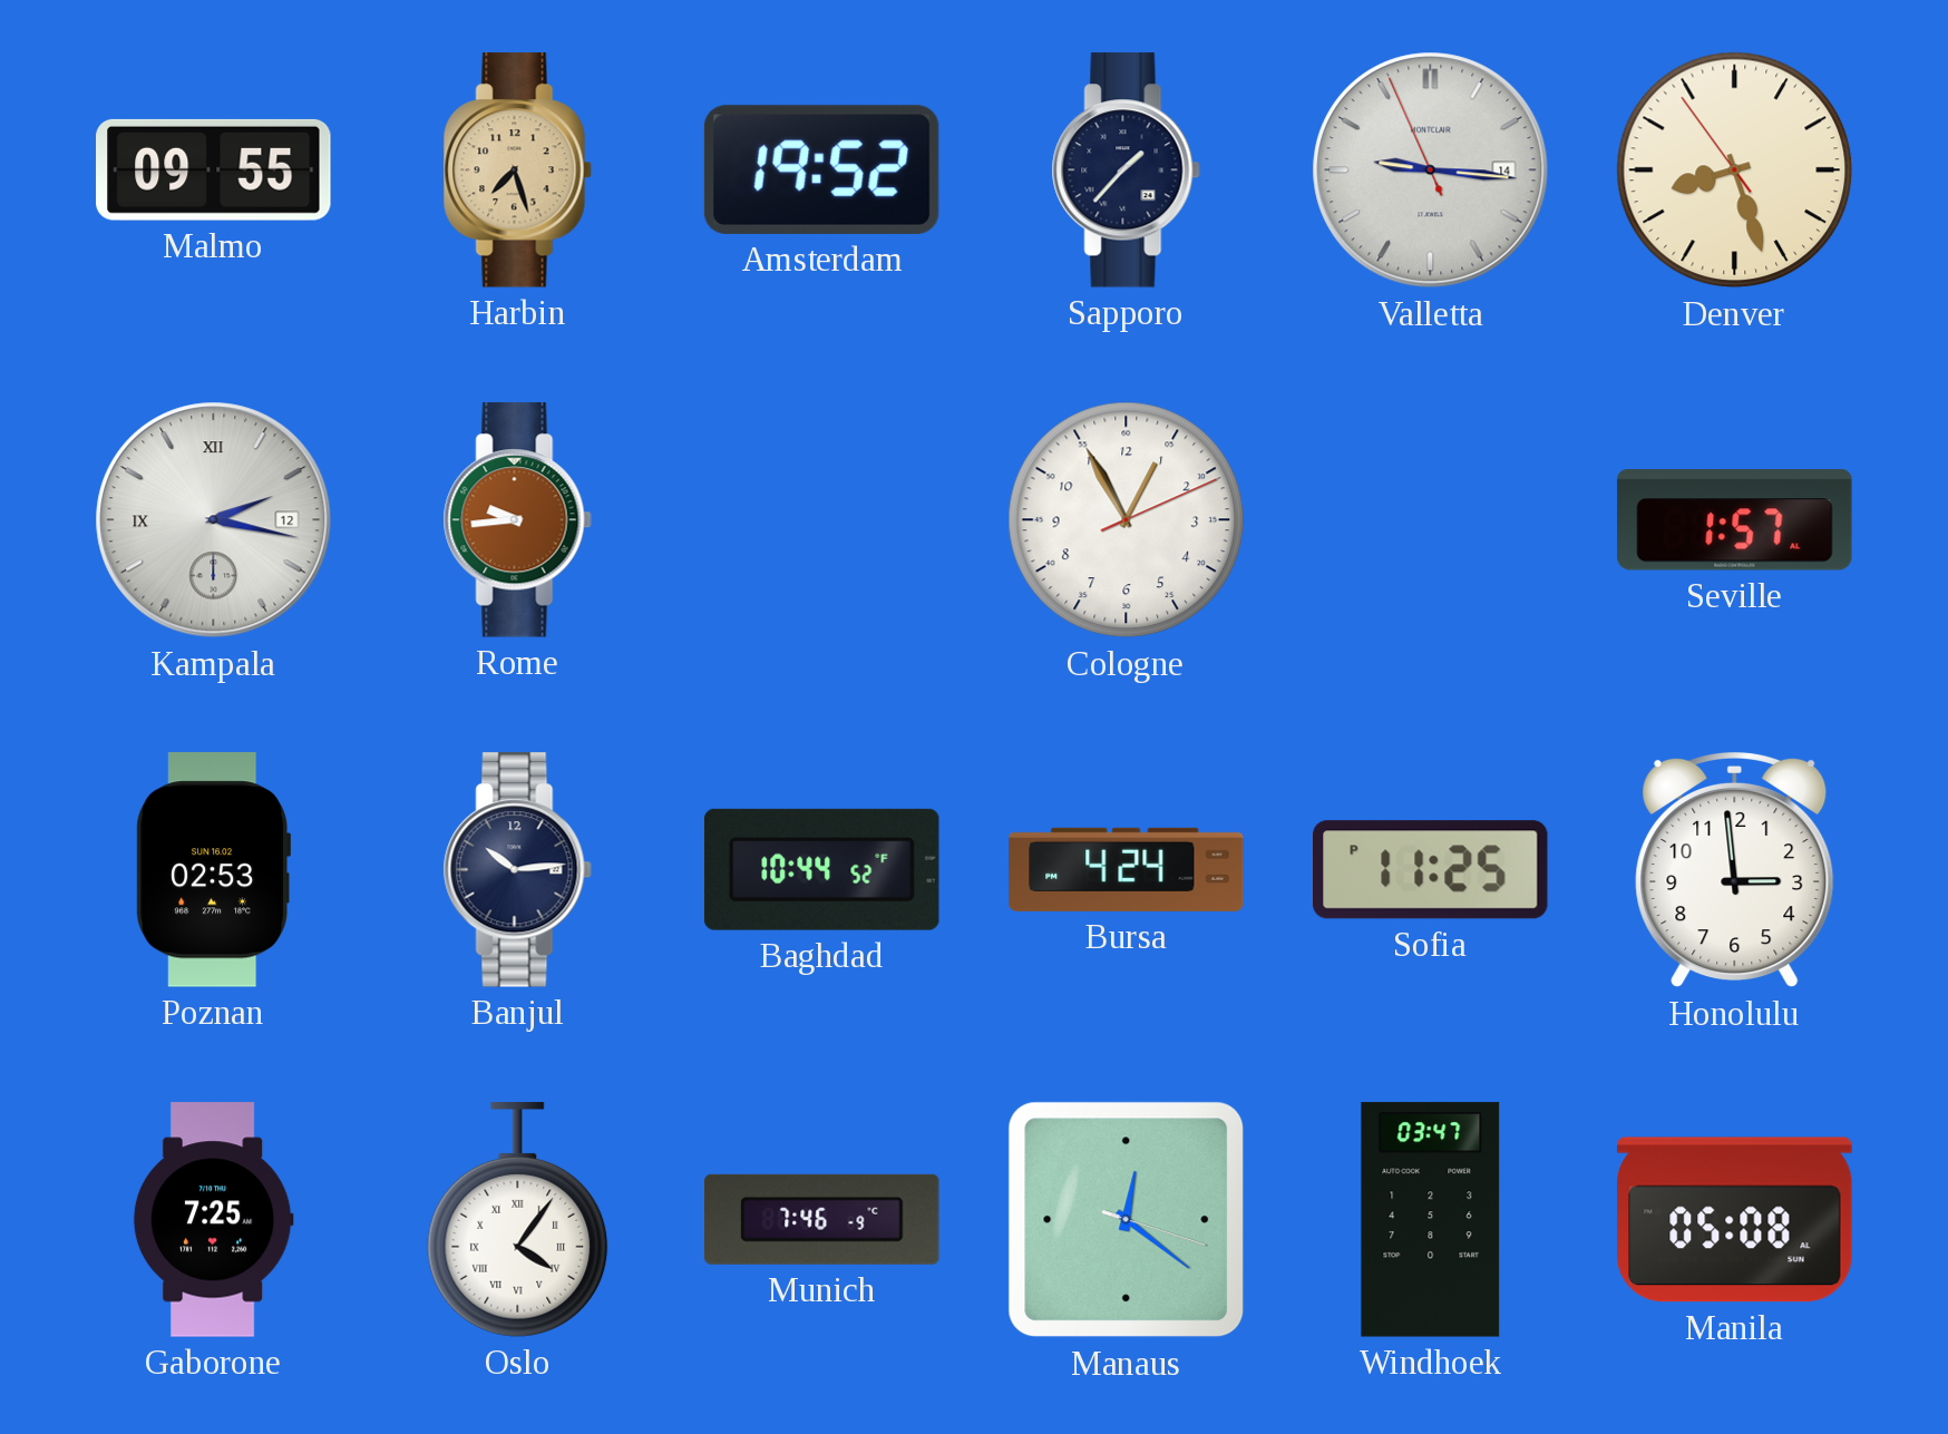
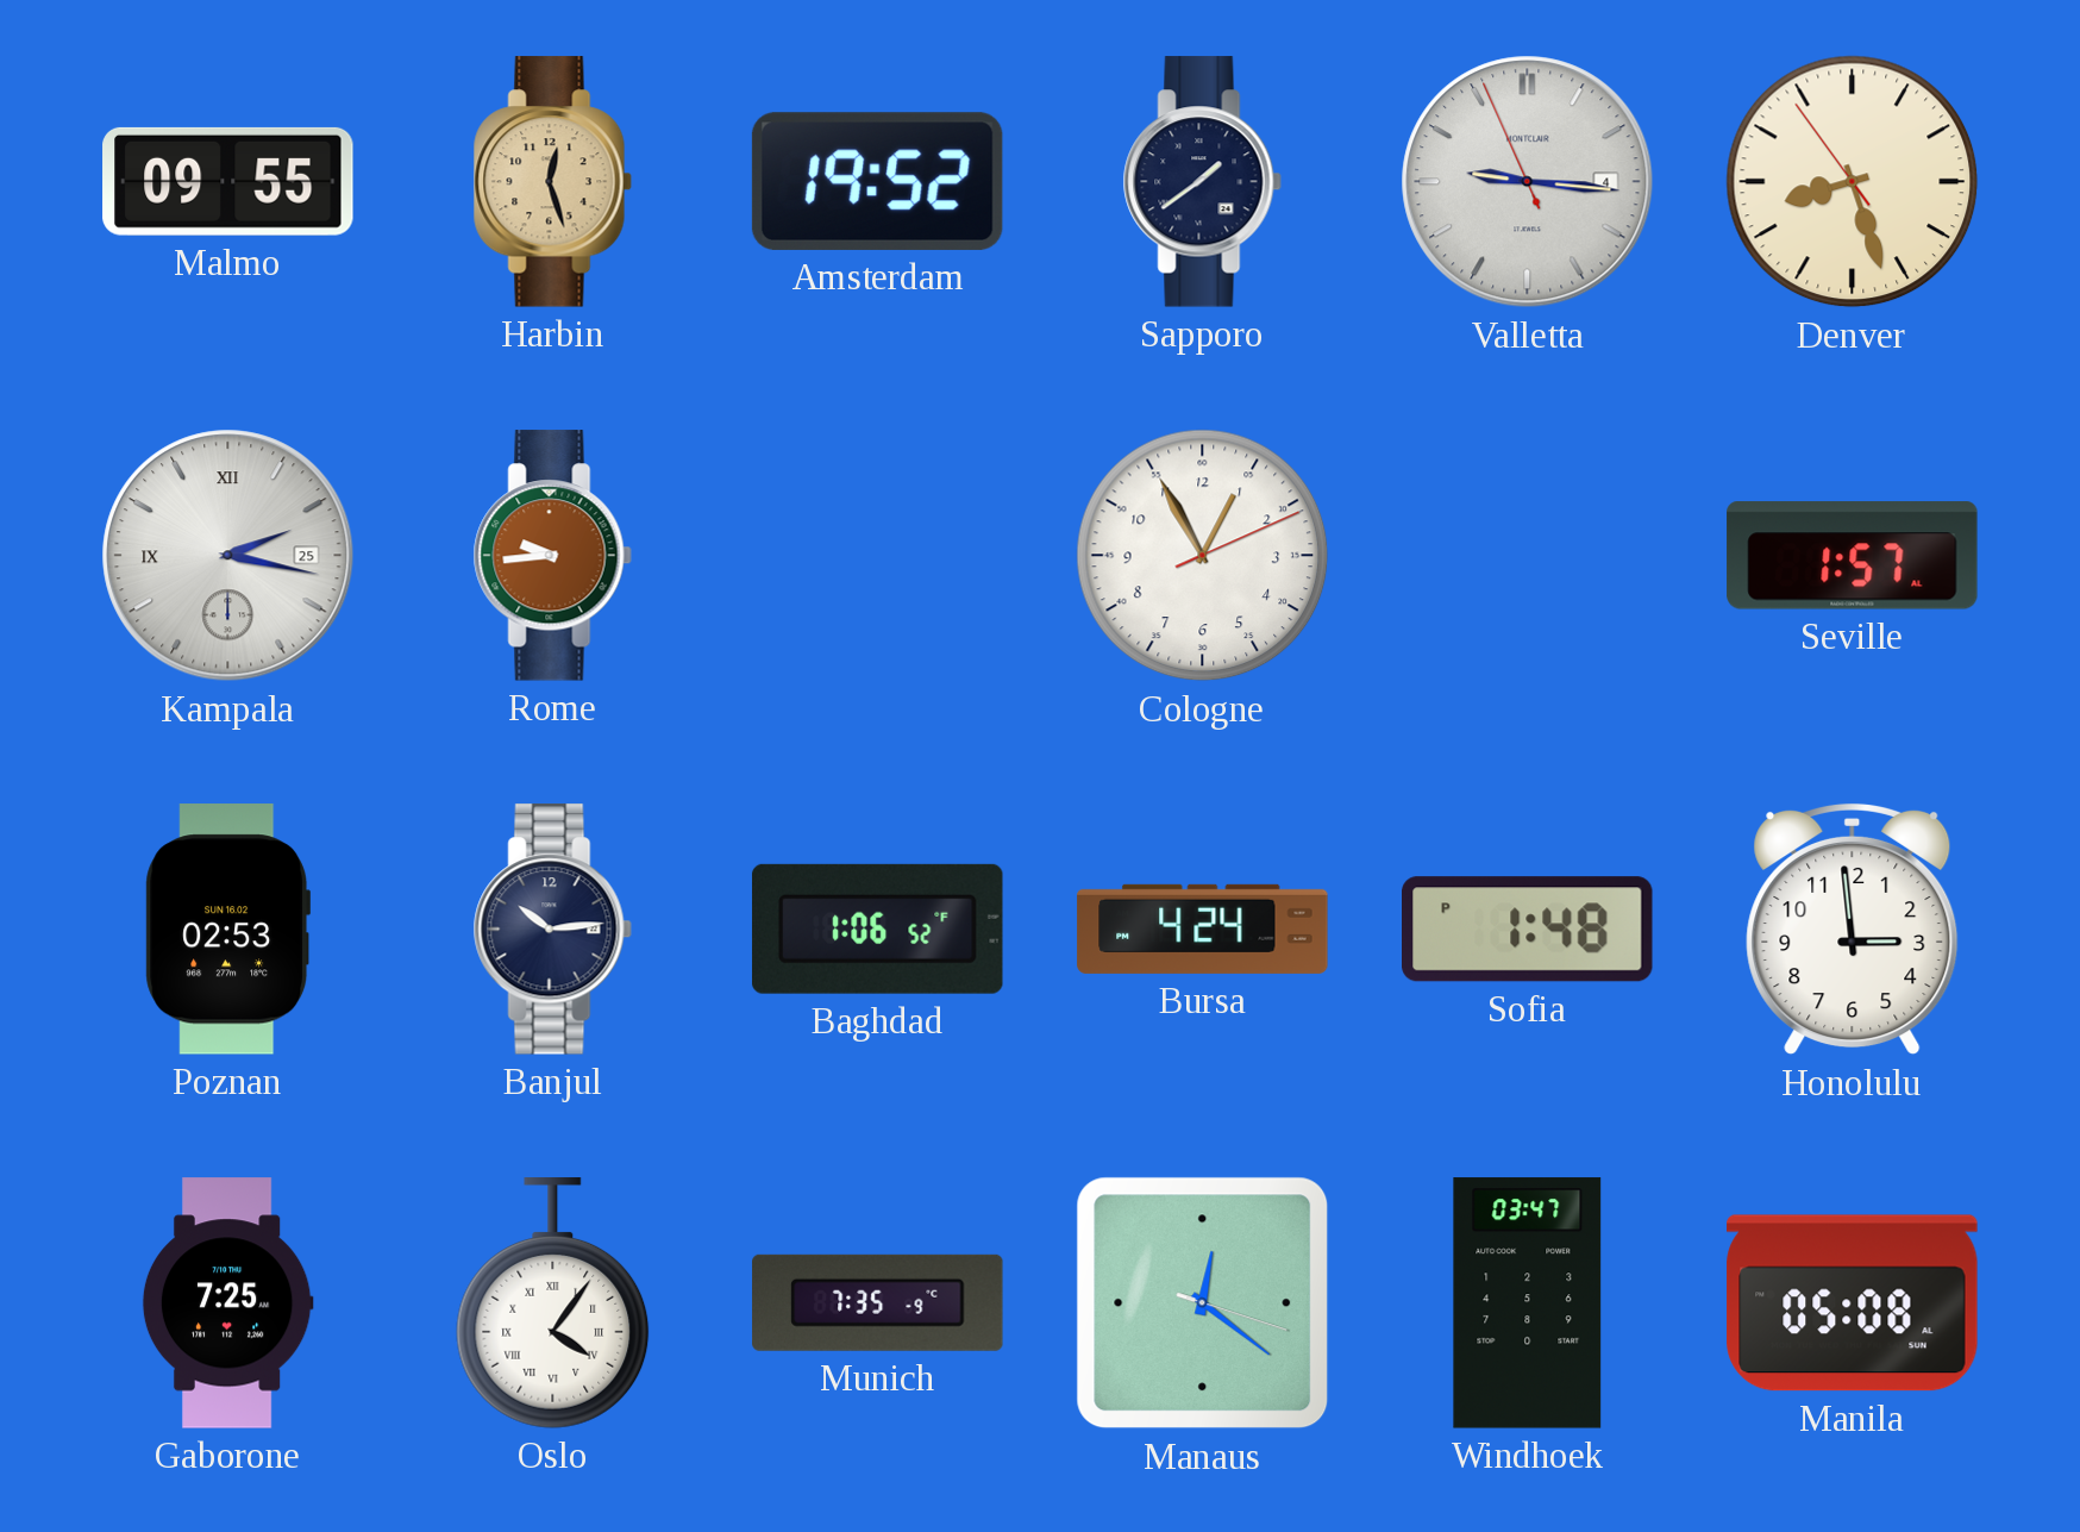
Harbin: 7:27 -> 12:27 (552, 182)
Sapporo: 1:37 -> 1:39 (1202, 182)
Valletta date: 14 -> 4 (1528, 182)
Kampala date: 12 -> 25 (228, 556)
Baghdad: 10:44 -> 1:06 (877, 928)
Sofia: 11:25 -> 1:48 (1528, 930)
Munich: 7:46 -> 7:35 (878, 1302)
